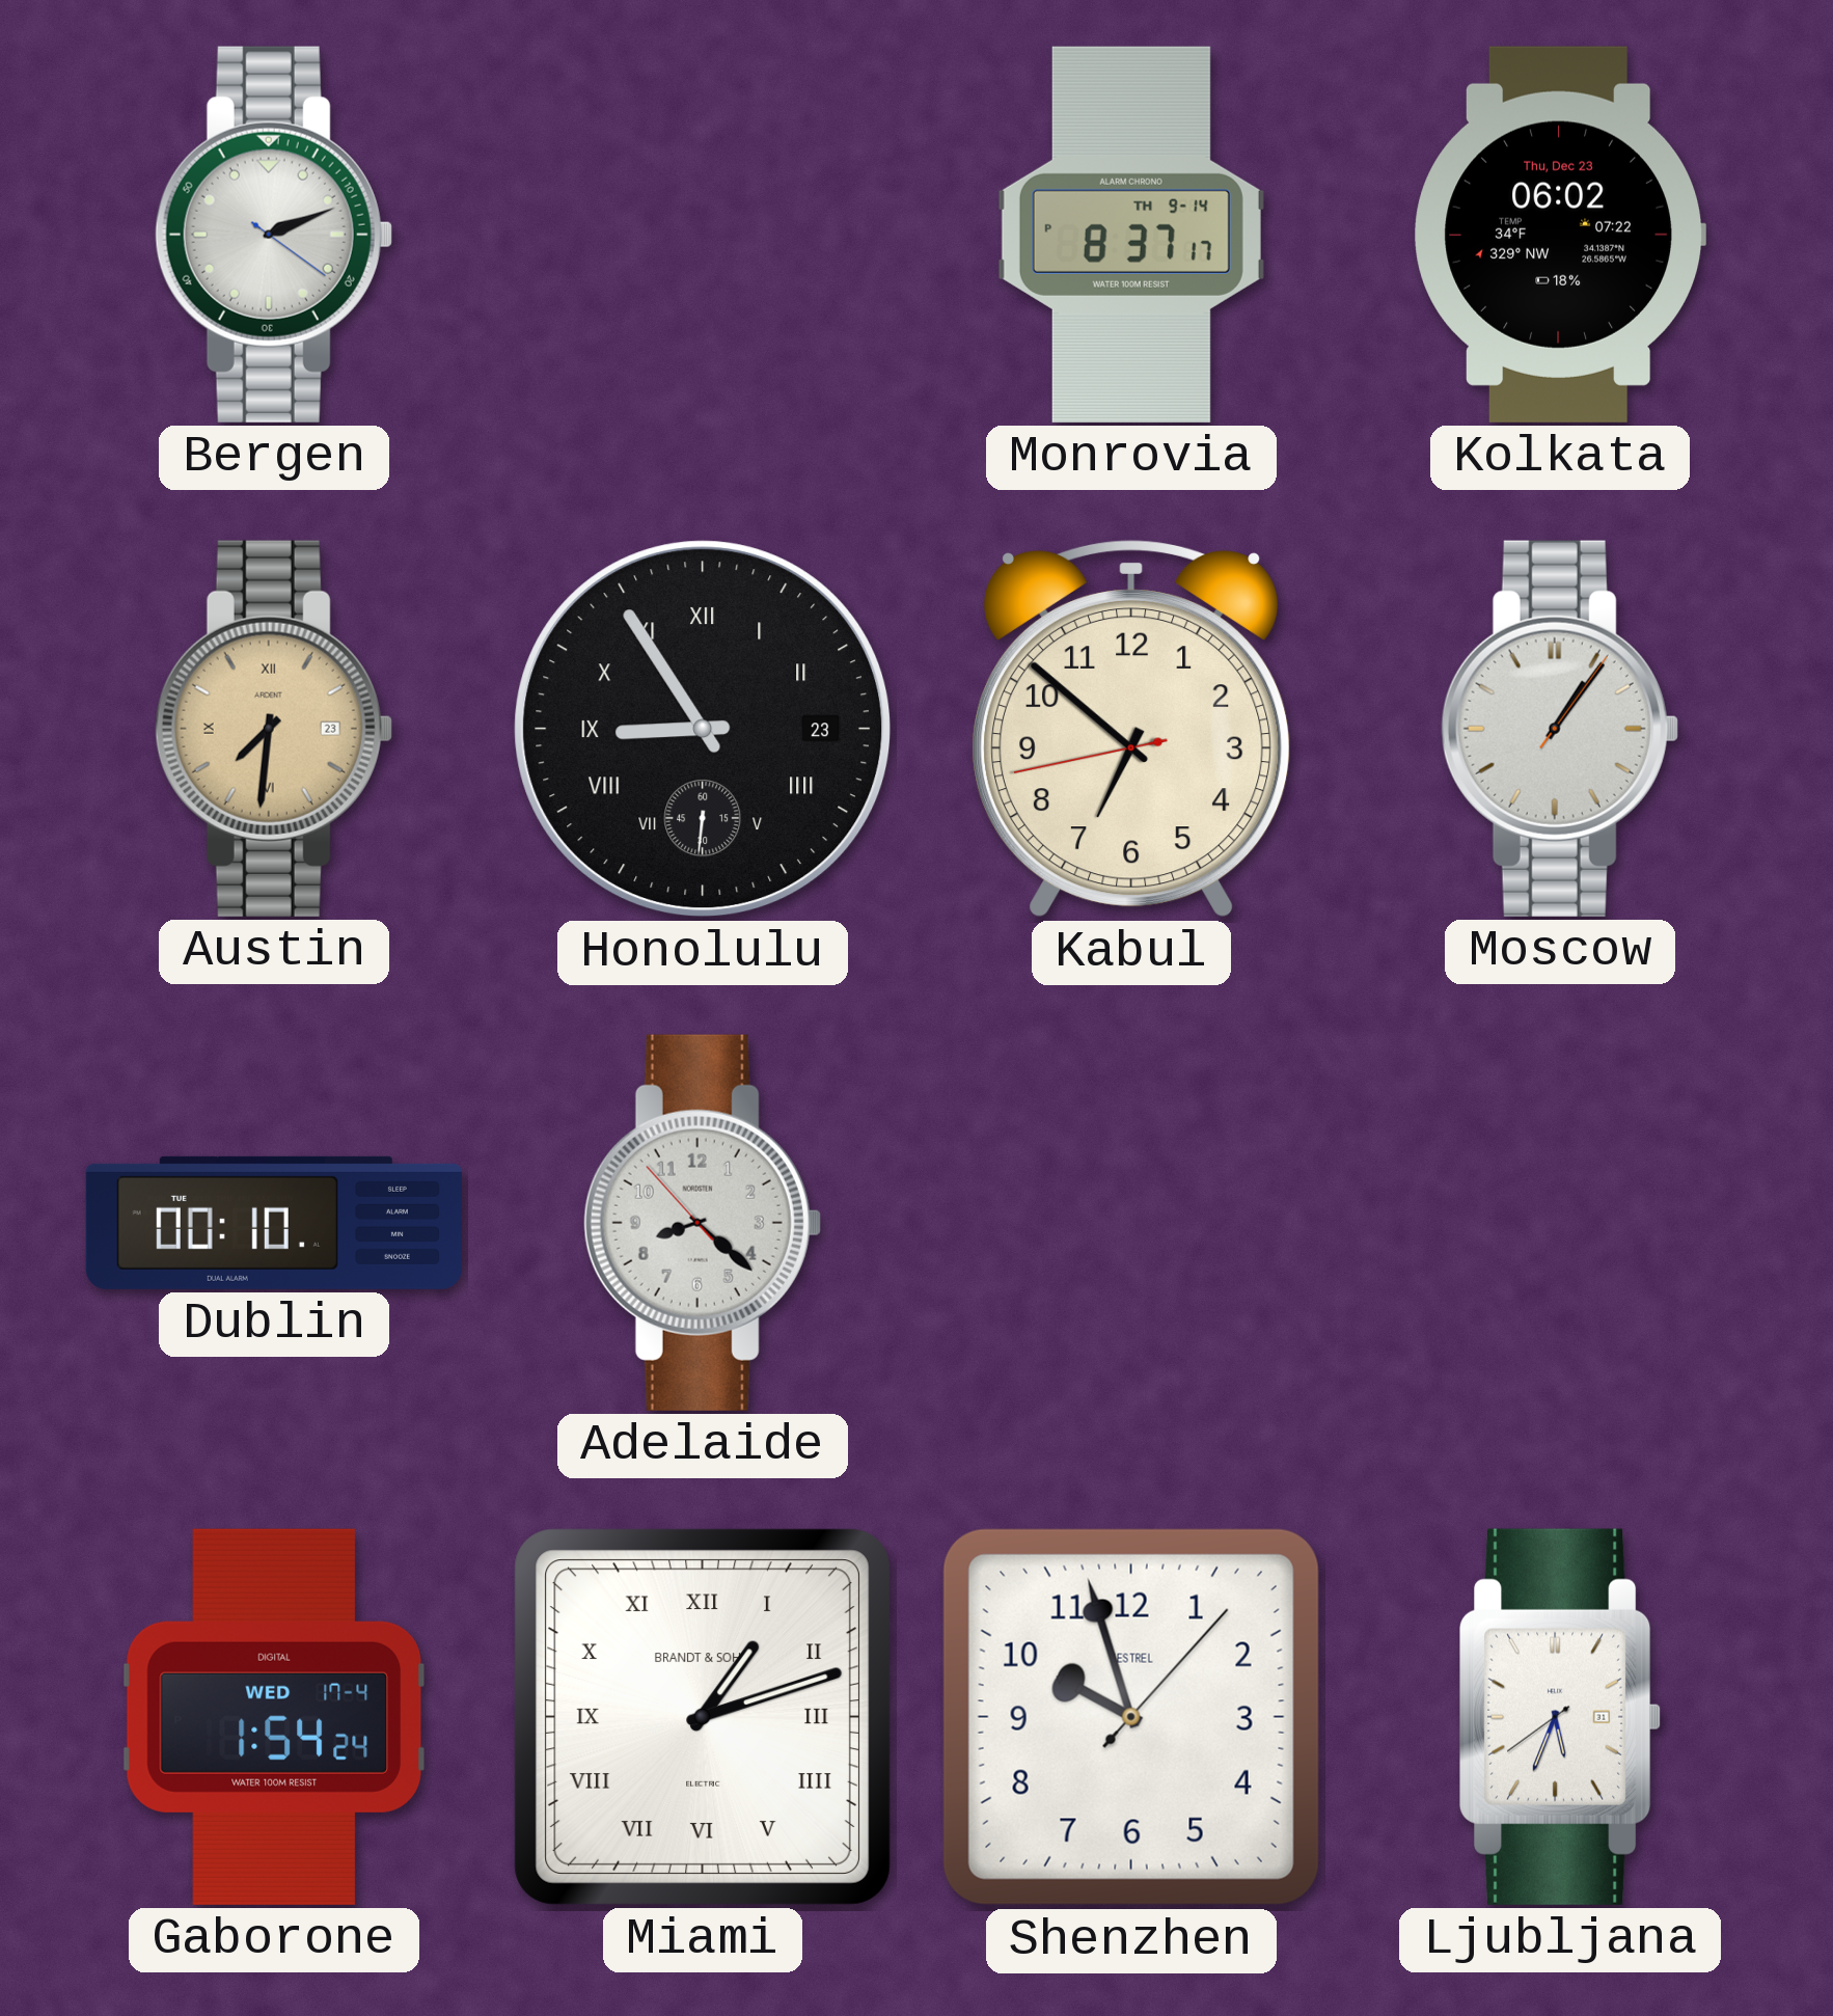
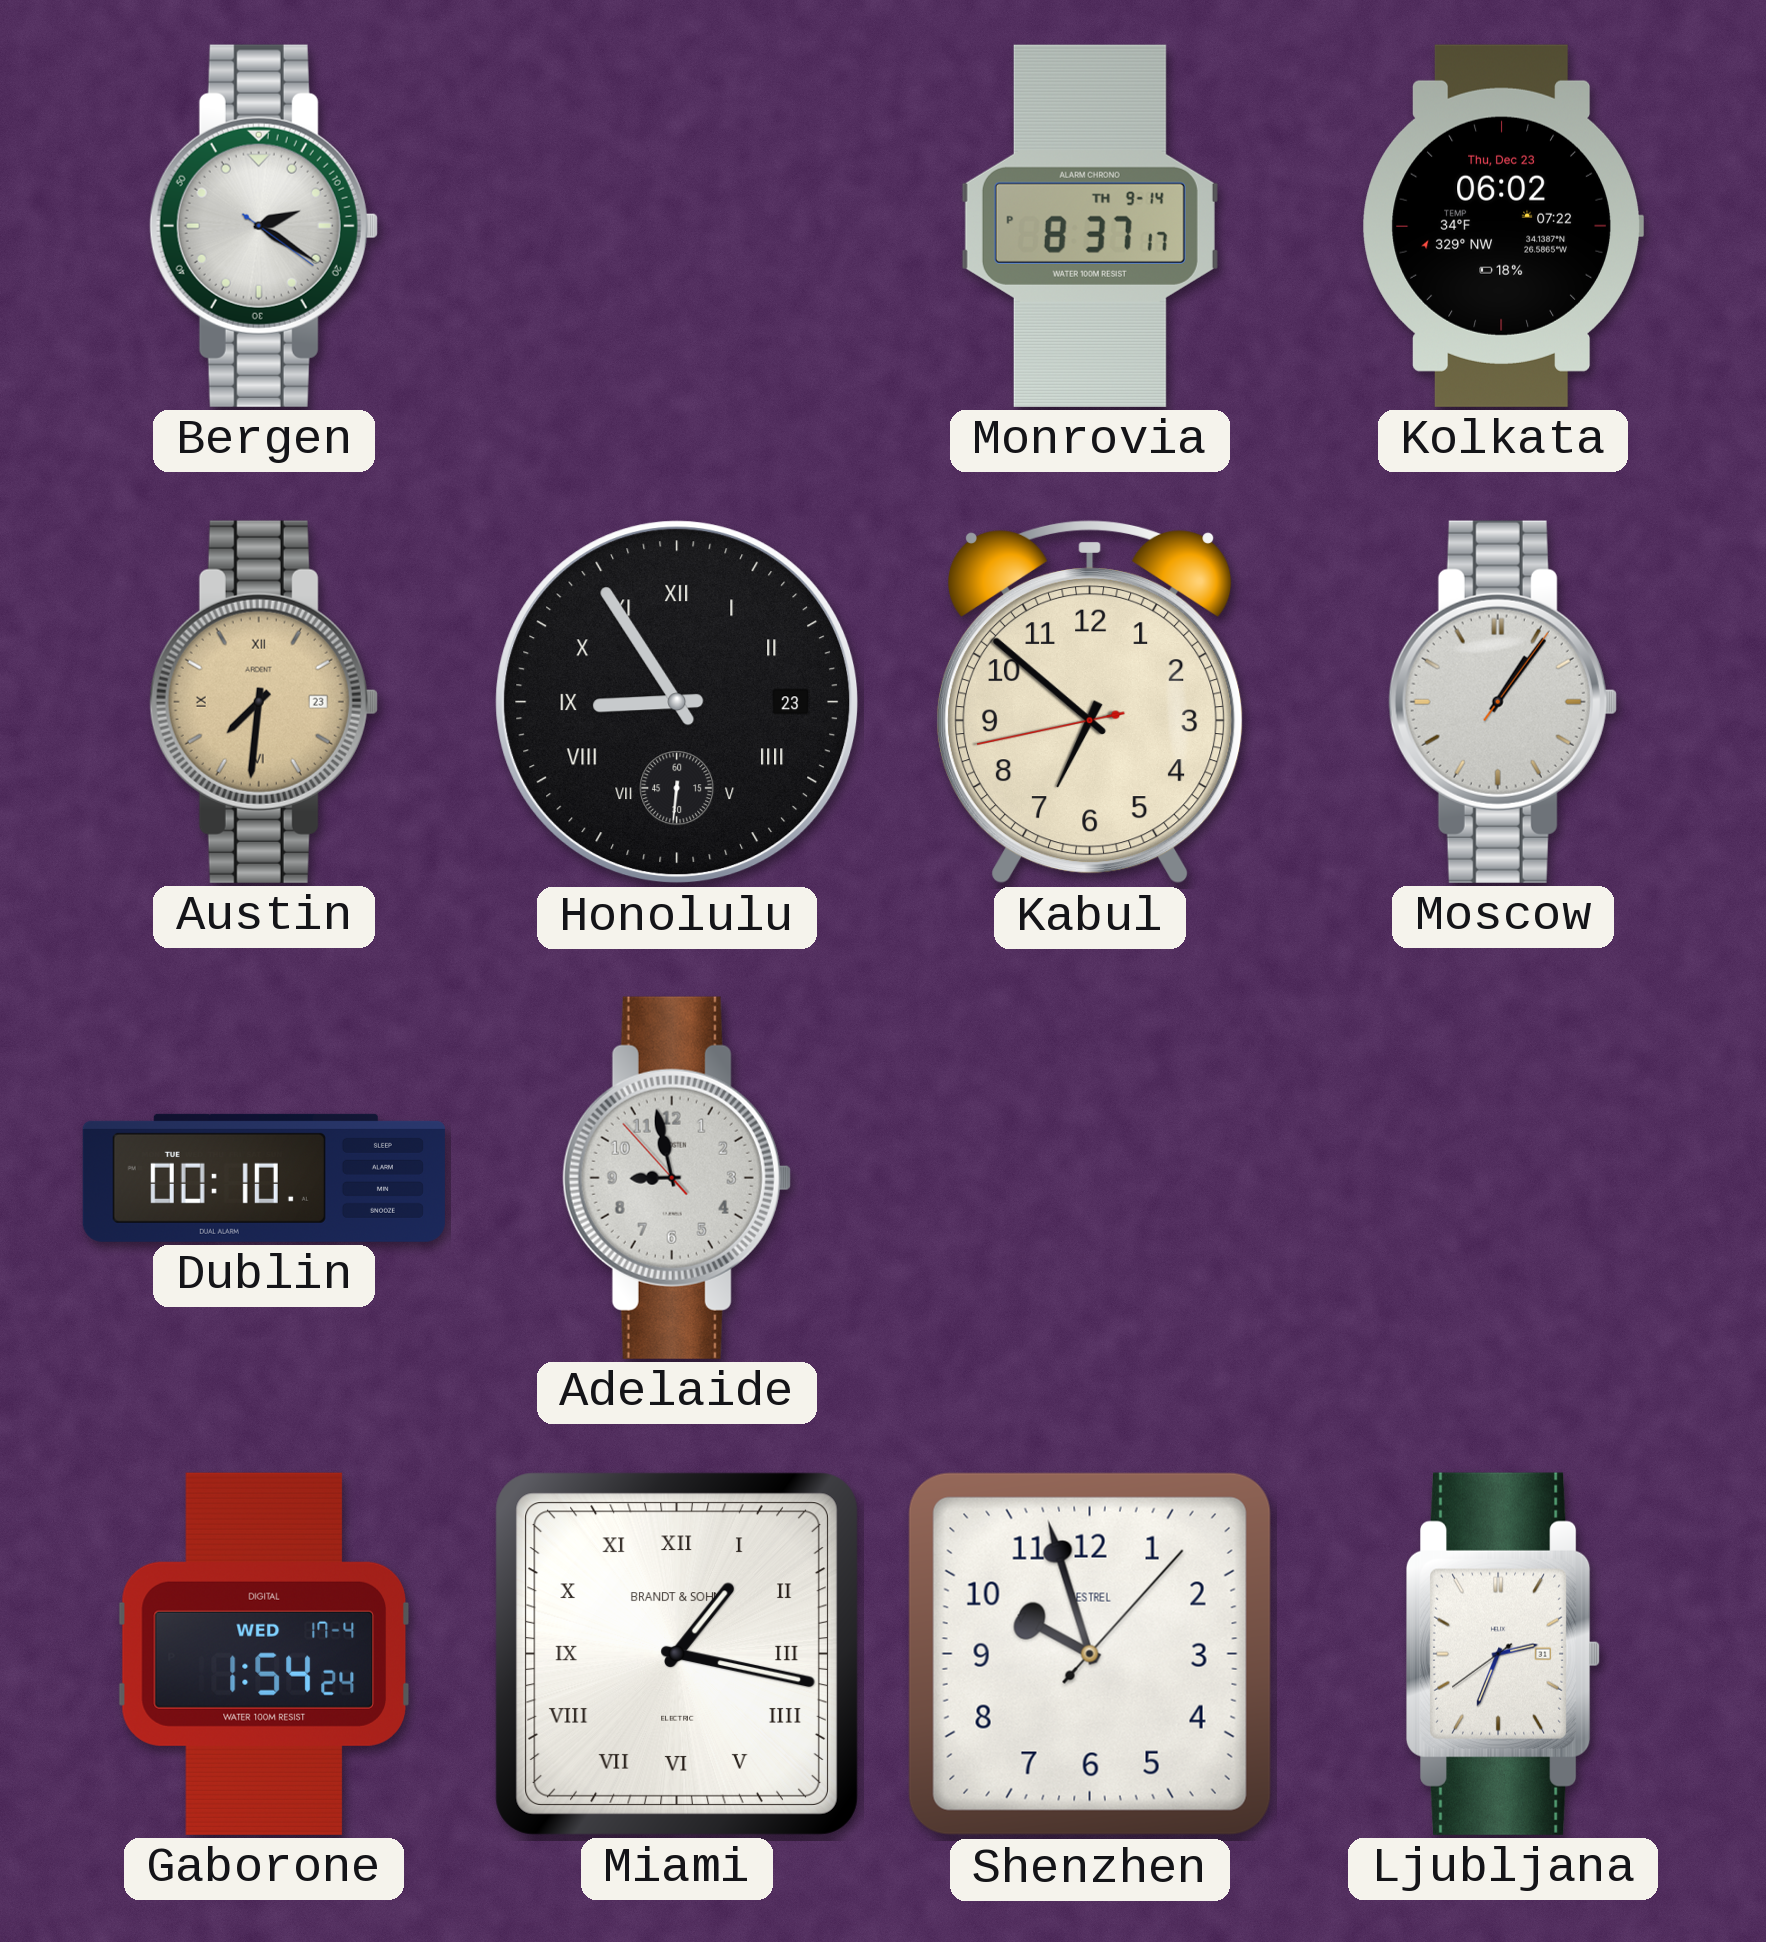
Bergen: 2:11 -> 2:20 (264, 226)
Adelaide: 8:21 -> 8:57 (677, 1178)
Miami: 1:12 -> 1:17 (677, 1654)
Ljubljana: 5:33 -> 2:33 (1504, 1654)
